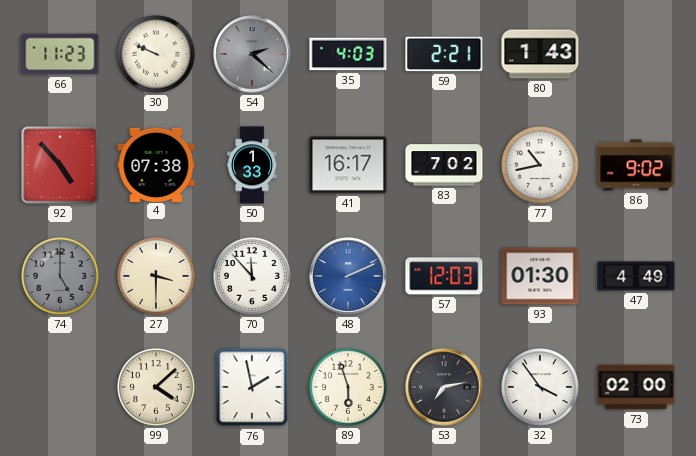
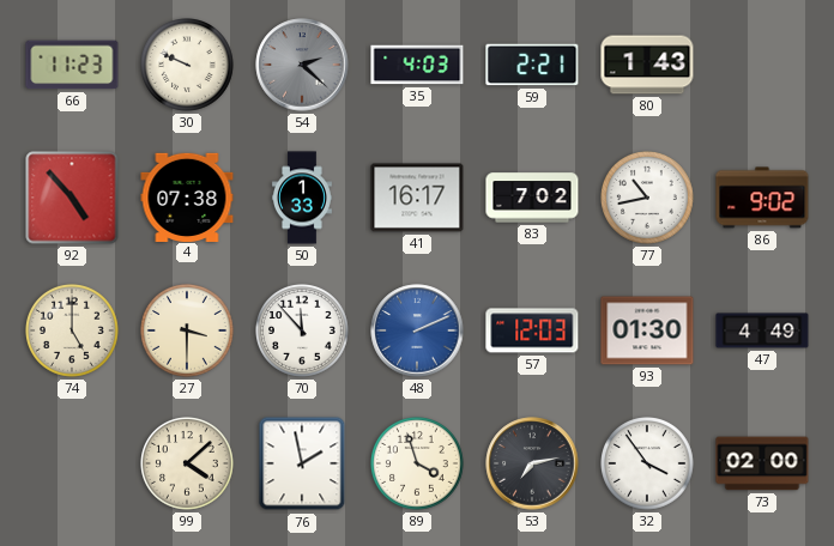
74 dial: grey -> cream (73, 332)
89: 5:57 -> 3:57 (418, 465)
